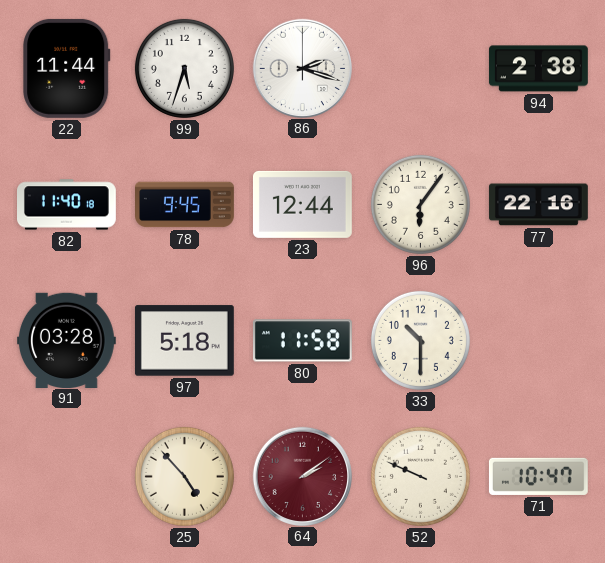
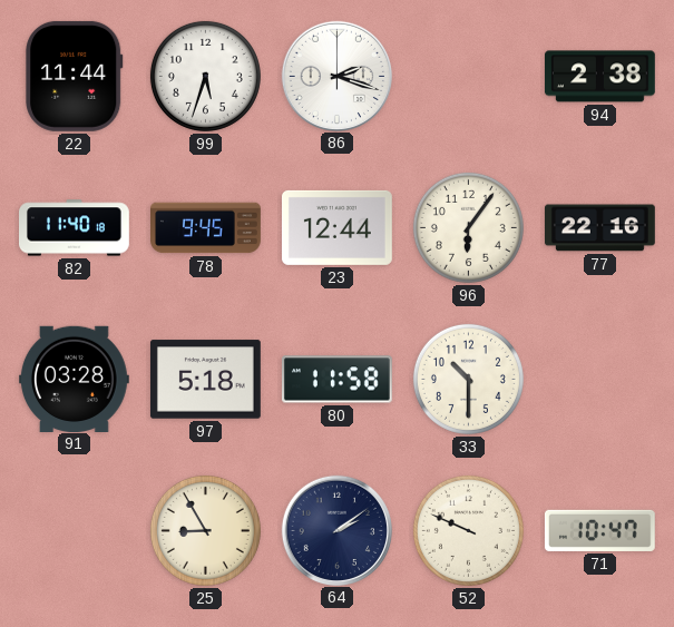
25: 4:53 -> 8:55 (205, 530)
64 dial: burgundy -> navy (336, 530)
